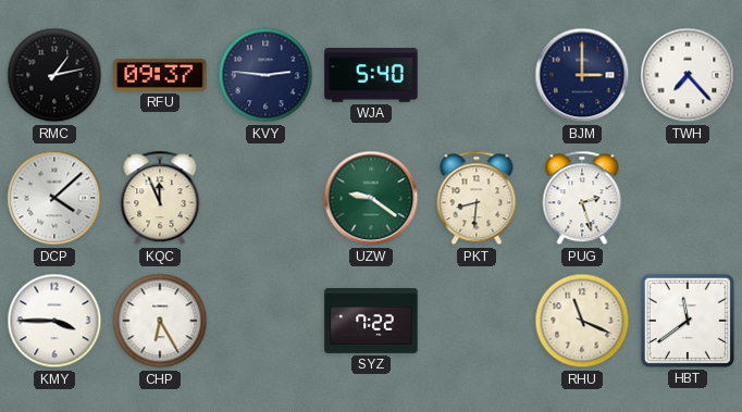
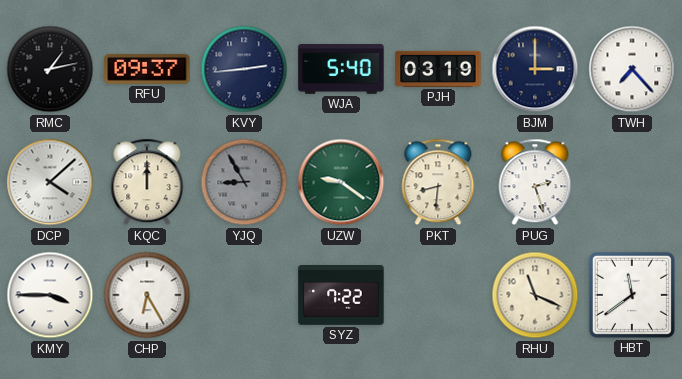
KVY: 2:46 -> 2:44 (244, 69)
PJH: none -> 03:19 (438, 69)
KQC: 11:56 -> 12:00 (147, 182)
YJQ: none -> 8:55 (244, 182)
